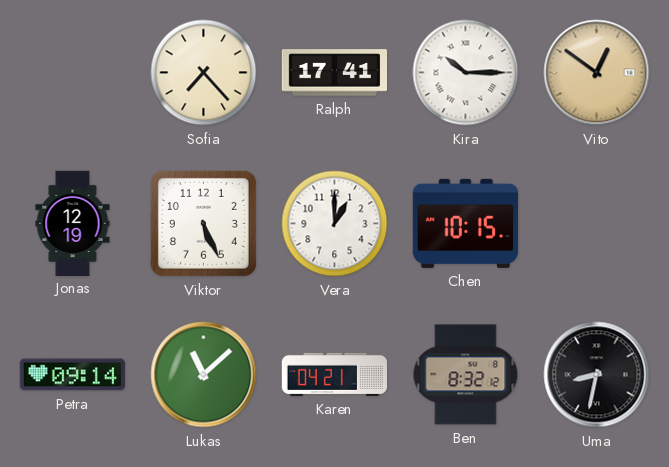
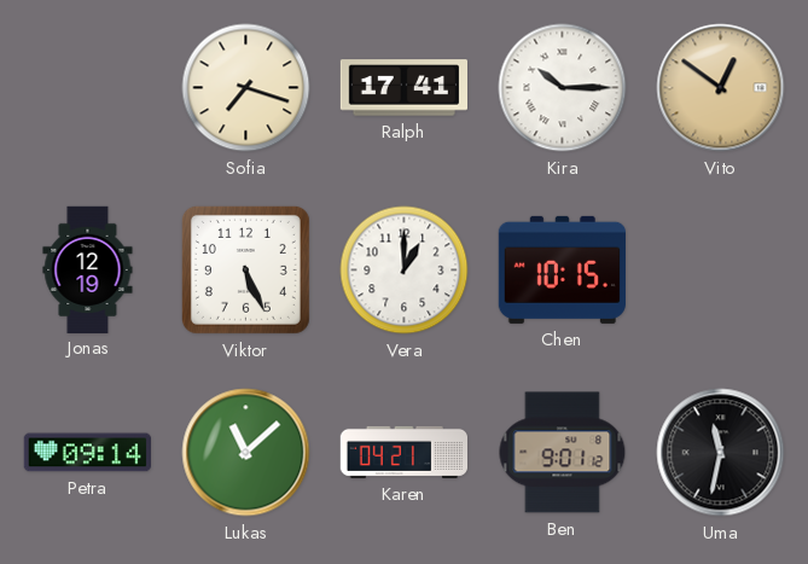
Sofia: 7:23 -> 7:18 (246, 88)
Ben: 8:32 -> 9:01 (563, 453)
Uma: 8:32 -> 11:32 (721, 453)
